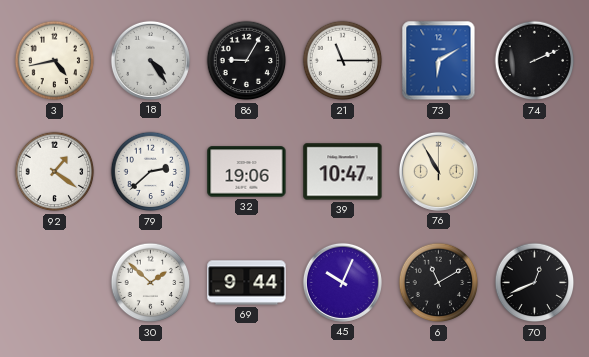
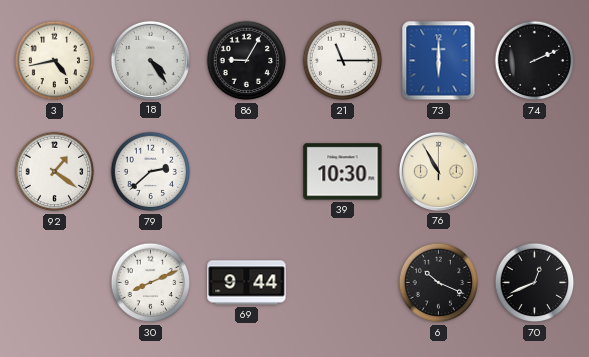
73: 6:10 -> 6:00 (439, 61)
32: 19:06 -> none (247, 172)
39: 10:47 -> 10:30 (343, 172)
30: 1:52 -> 8:11 (151, 283)
45: 10:04 -> none (342, 282)
6: 11:10 -> 10:19 (439, 283)
